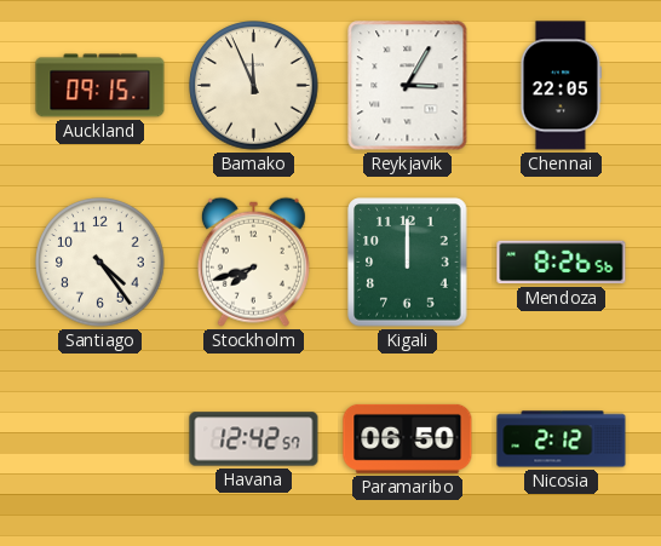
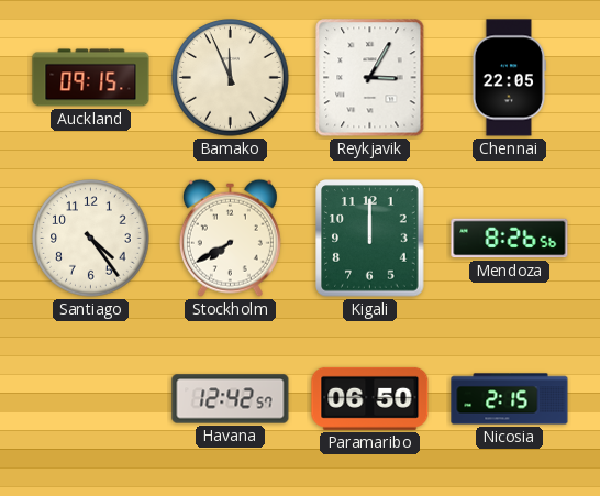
Stockholm: 7:42 -> 7:40 (230, 238)
Nicosia: 2:12 -> 2:15 (510, 399)
